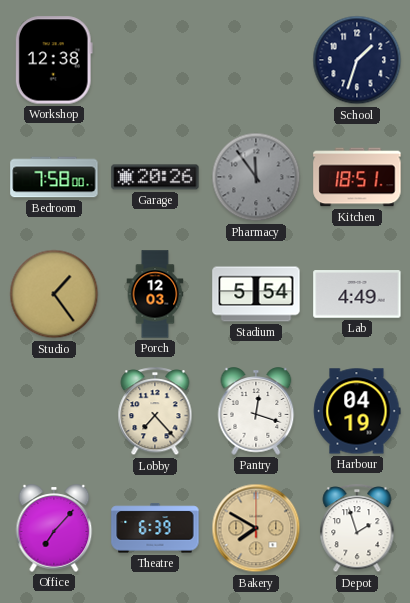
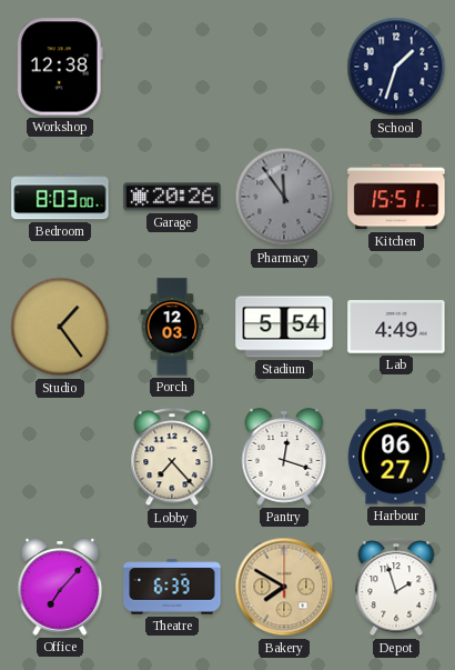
Bedroom: 7:58 -> 8:03 (60, 197)
Kitchen: 18:51 -> 15:51 (396, 197)
Harbour: 04:19 -> 06:27 (396, 457)
